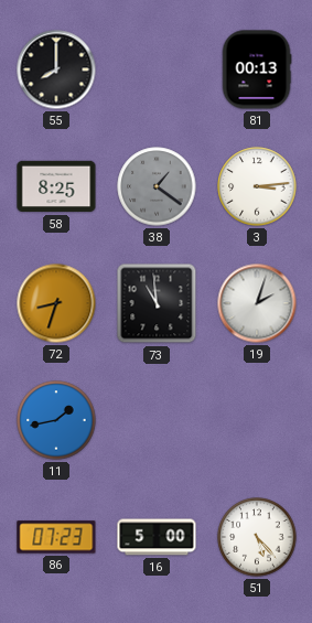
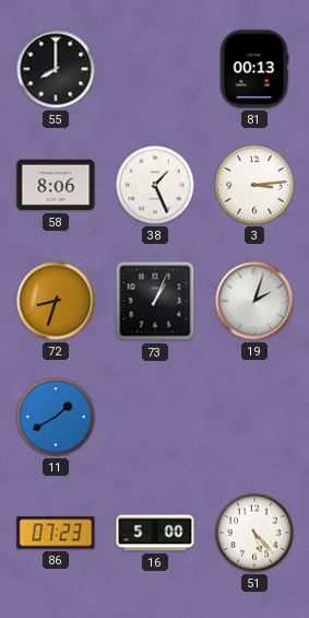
58: 8:25 -> 8:06 (56, 185)
38: 1:21 -> 1:26 (155, 185)
38 dial: grey -> white (155, 185)
73: 10:59 -> 1:04 (155, 301)
11: 1:43 -> 1:40 (56, 417)
